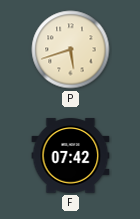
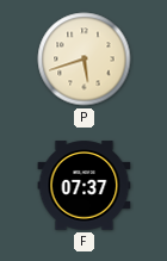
F: 07:42 -> 07:37 (85, 186)
